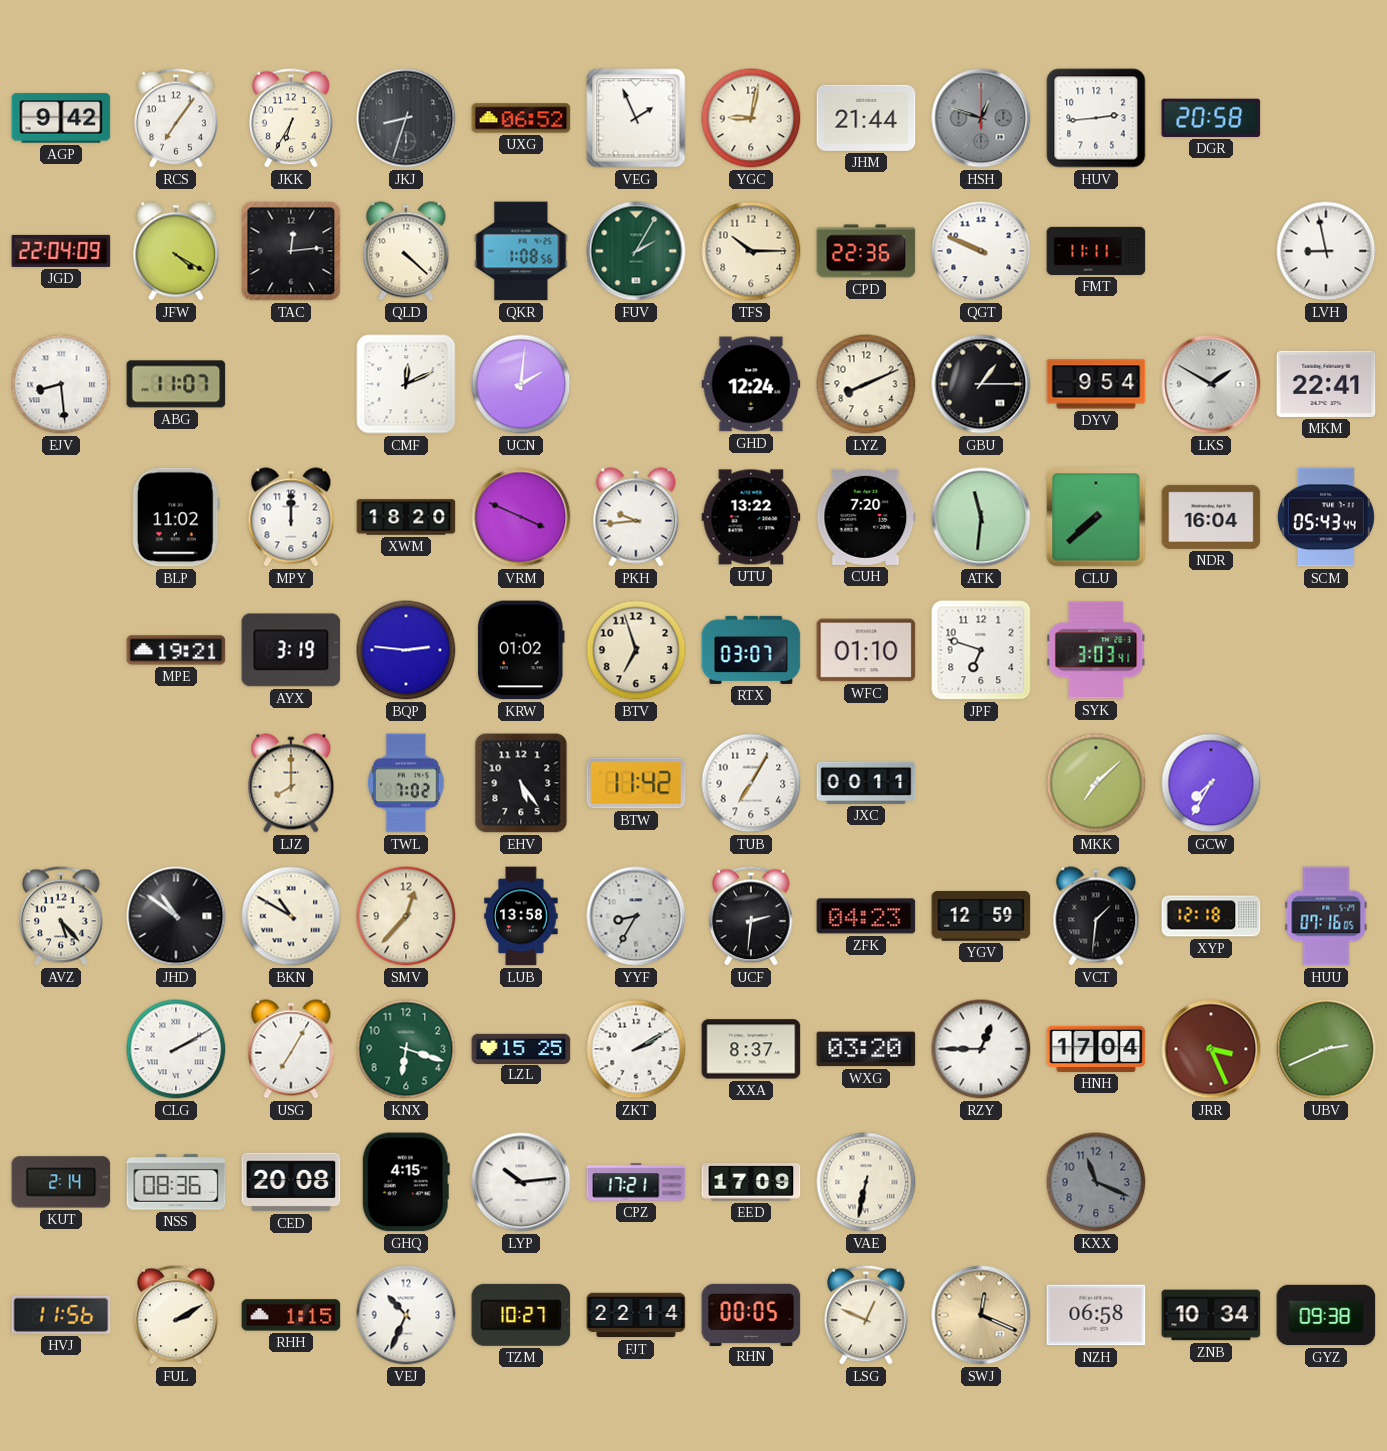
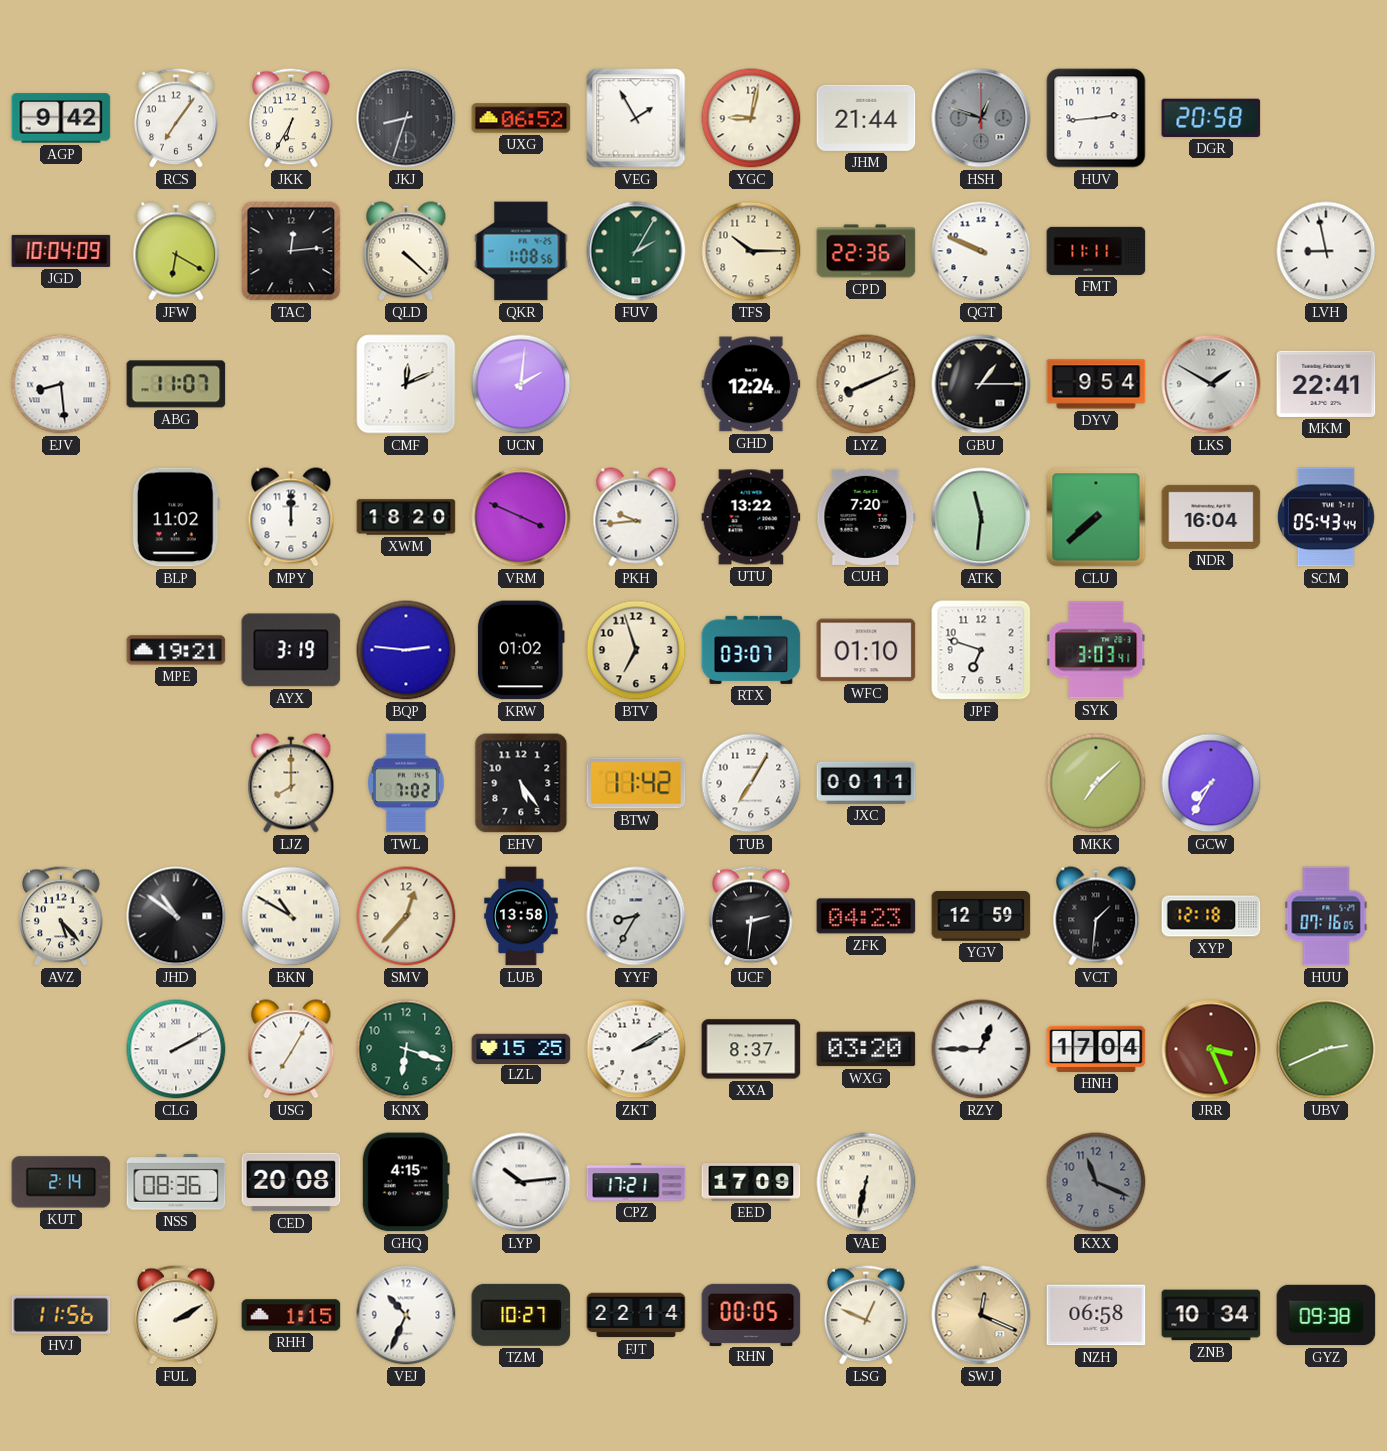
VEG: 1:56 -> 1:55 (636, 118)
JGD: 22:04 -> 10:04 (61, 251)
JFW: 4:20 -> 6:20 (176, 251)
